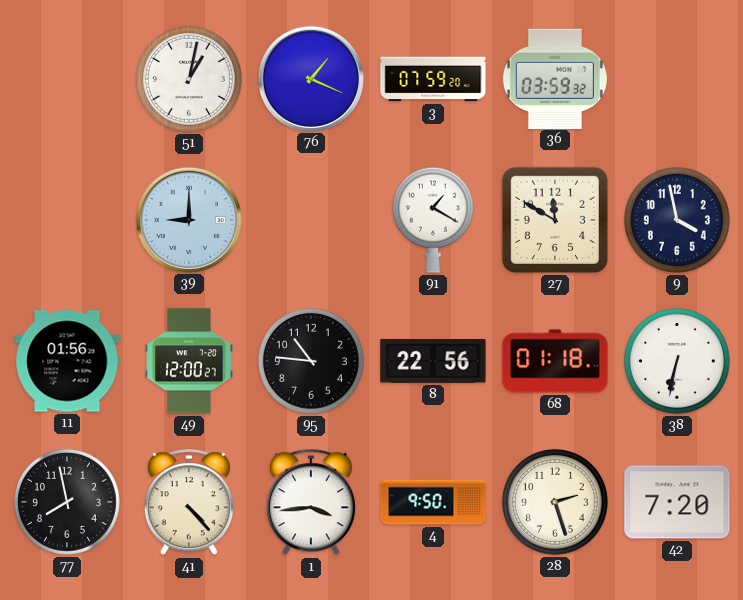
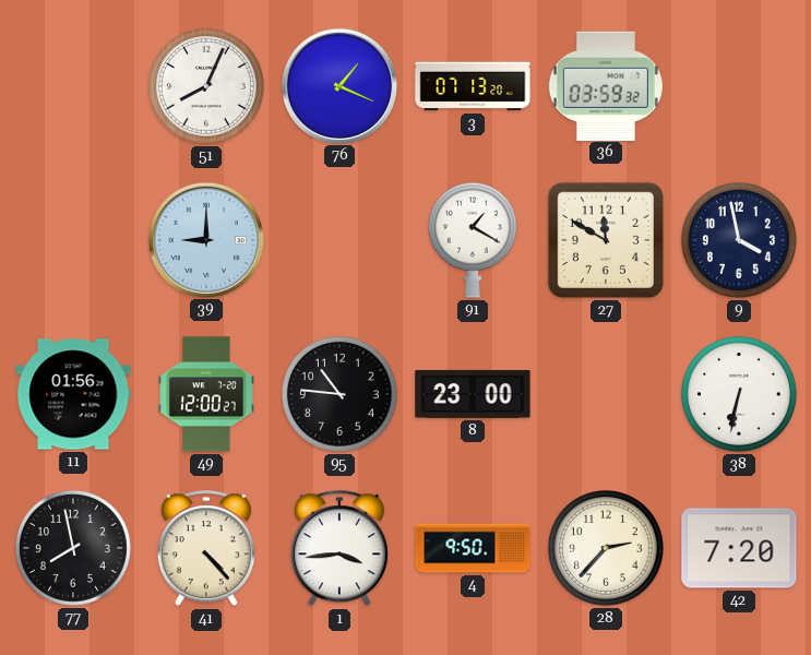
51: 1:02 -> 8:04 (206, 86)
3: 07:59 -> 07:13 (473, 86)
8: 22:56 -> 23:00 (473, 394)
68: 01:18 -> none (555, 361)
28: 2:27 -> 2:37 (606, 548)
